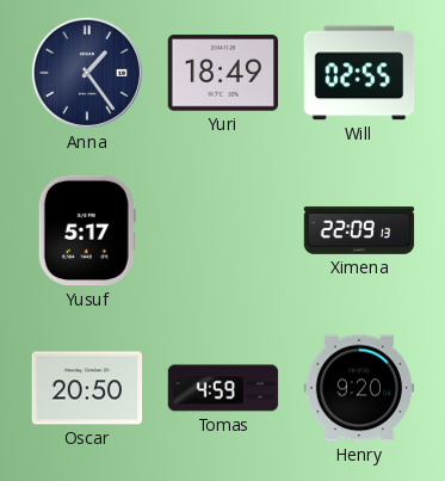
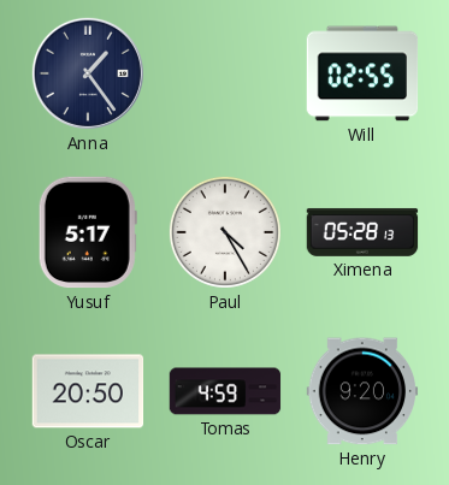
Yuri: 18:49 -> none (223, 73)
Paul: none -> 4:25 (225, 232)
Ximena: 22:09 -> 05:28 (362, 232)
